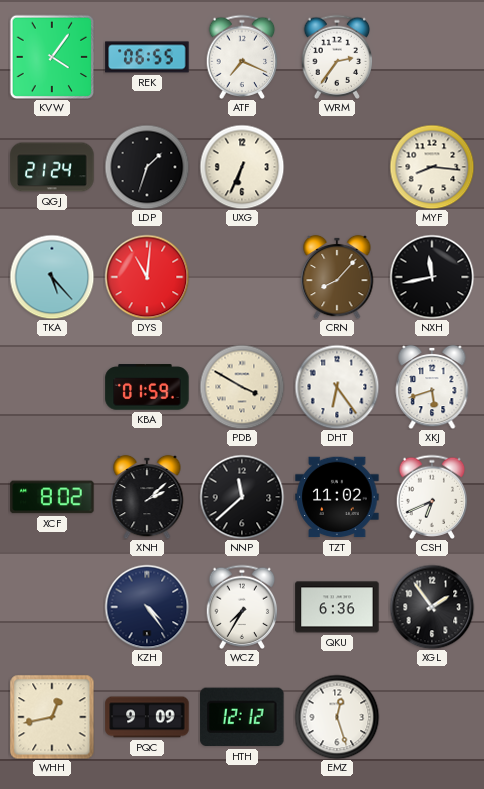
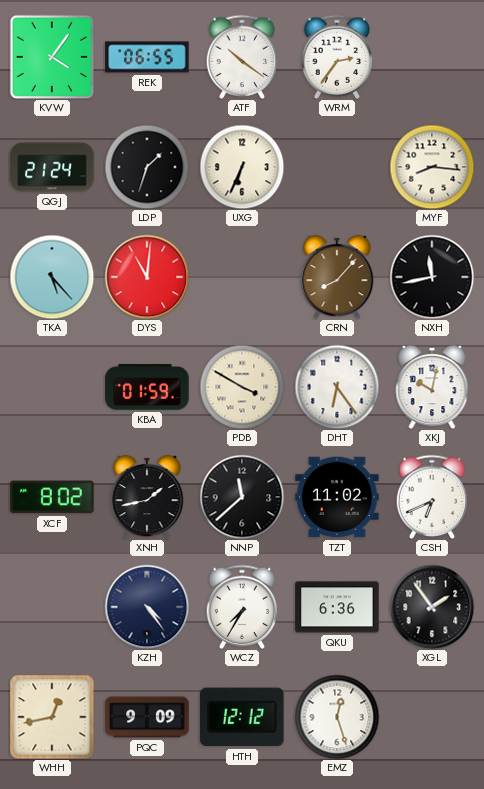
ATF: 7:19 -> 10:21 (242, 56)
XKJ: 5:42 -> 10:02 (432, 387)
XNH: 2:08 -> 1:43 (147, 497)
